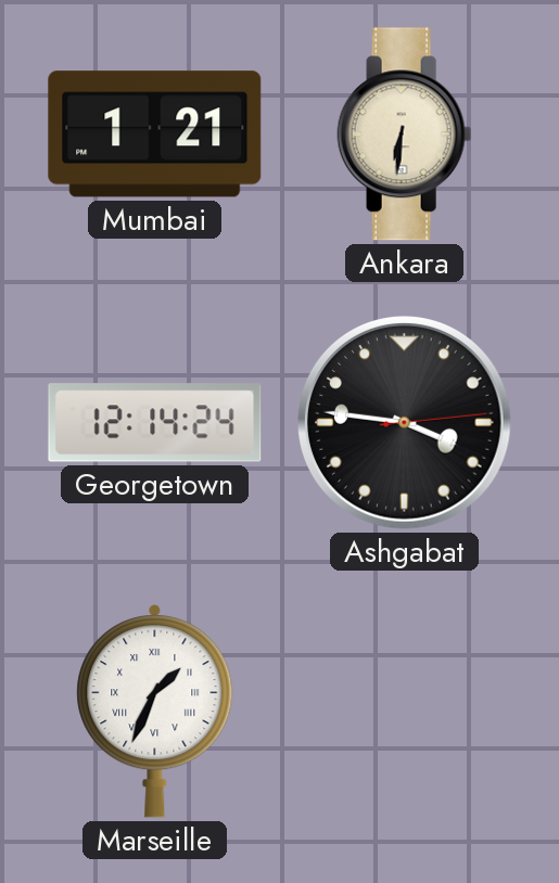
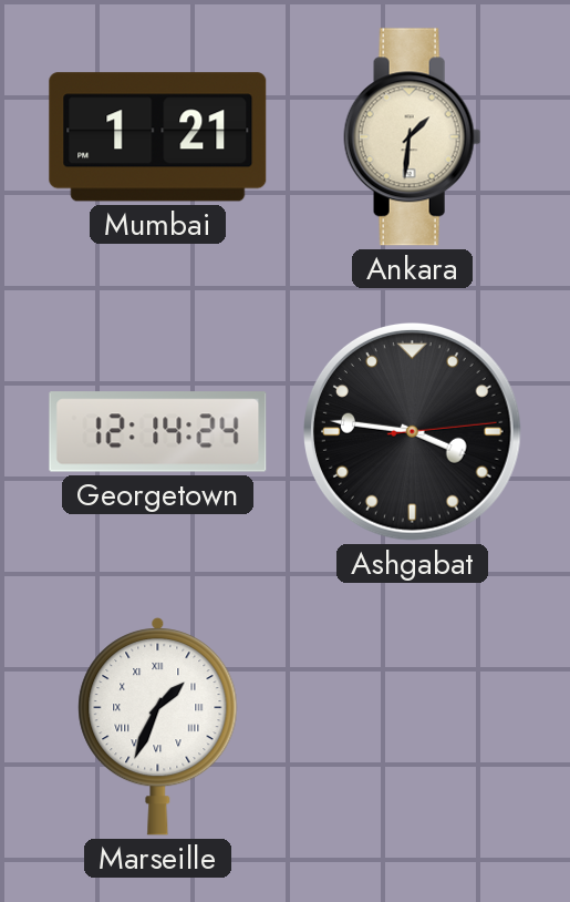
Ankara: 6:31 -> 1:31 (413, 137)
